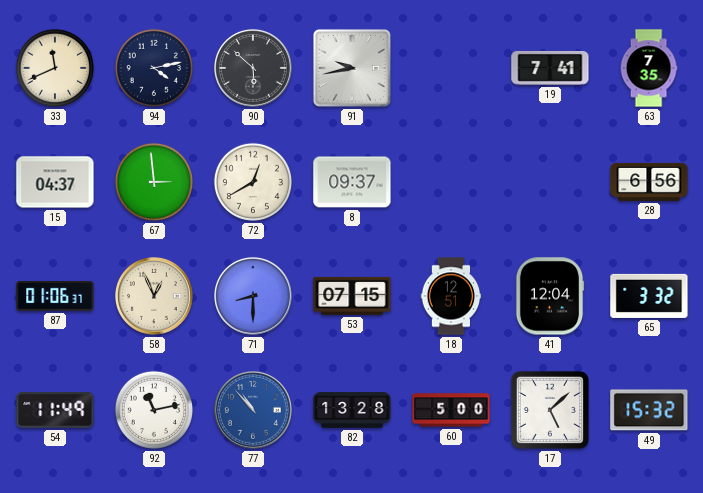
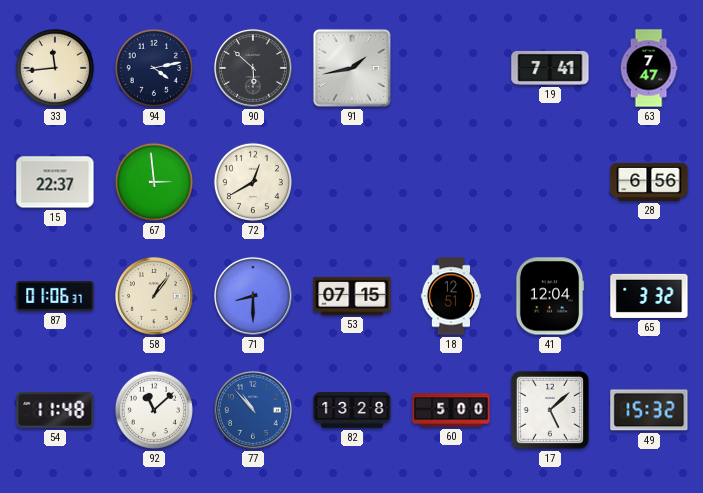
33: 11:41 -> 11:44 (55, 68)
91: 9:43 -> 1:43 (352, 68)
63: 7:35 -> 7:47 (649, 68)
15: 04:37 -> 22:37 (55, 182)
8: 09:37 -> none (352, 182)
58: 12:56 -> 1:06 (154, 296)
54: 11:49 -> 11:48 (55, 411)
92: 11:13 -> 11:08 (154, 410)
